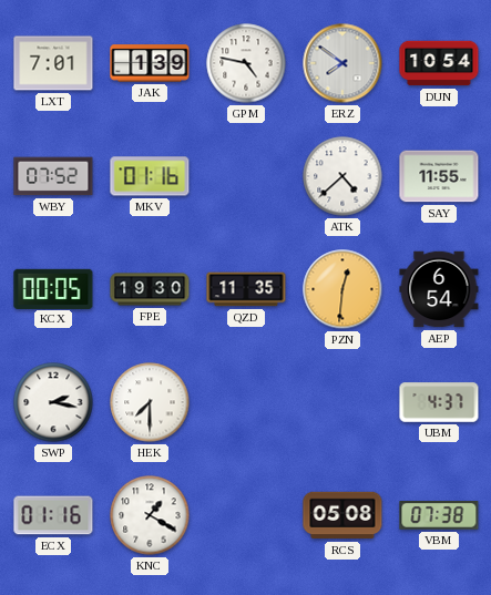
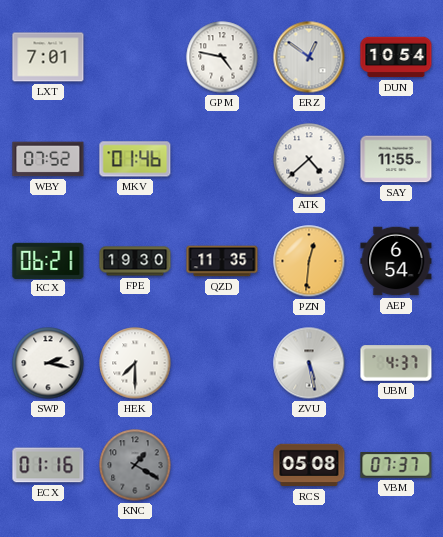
JAK: 1:39 -> none (150, 63)
ERZ: 7:51 -> 12:51 (309, 57)
MKV: 01:16 -> 01:46 (135, 159)
KCX: 00:05 -> 06:21 (48, 260)
ZVU: none -> 5:28 (309, 363)
KNC dial: white -> grey (135, 465)
VBM: 07:38 -> 07:37 (396, 466)
